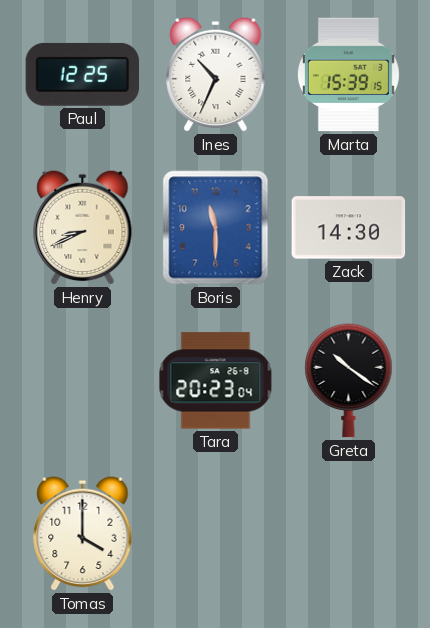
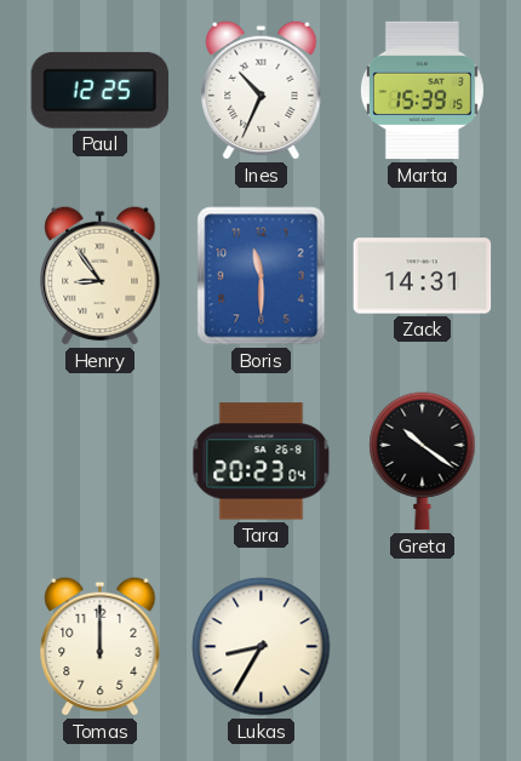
Henry: 8:41 -> 8:54 (101, 275)
Zack: 14:30 -> 14:31 (423, 276)
Tomas: 4:00 -> 12:00 (101, 646)
Lukas: none -> 8:35 (262, 647)
